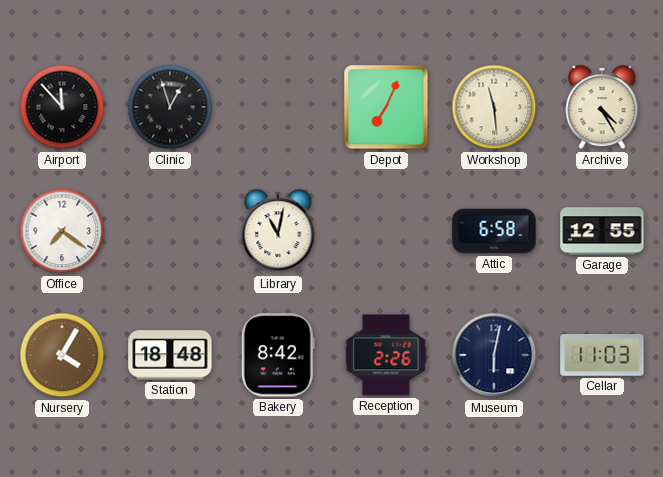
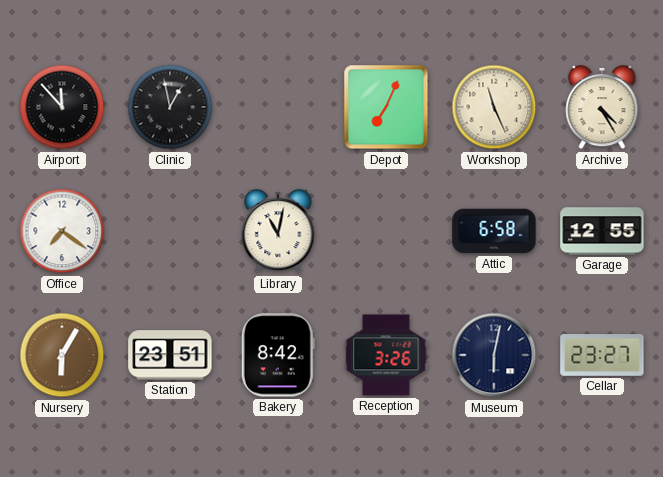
Clinic: 12:57 -> 12:58 (170, 107)
Workshop: 11:29 -> 11:26 (494, 107)
Nursery: 4:05 -> 6:05 (62, 355)
Station: 18:48 -> 23:51 (170, 355)
Reception: 2:26 -> 3:26 (386, 355)
Cellar: 11:03 -> 23:27 (602, 355)
